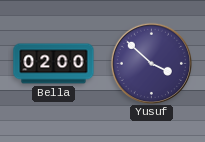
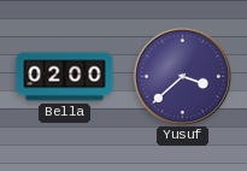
Yusuf: 3:52 -> 3:38 (182, 76)
